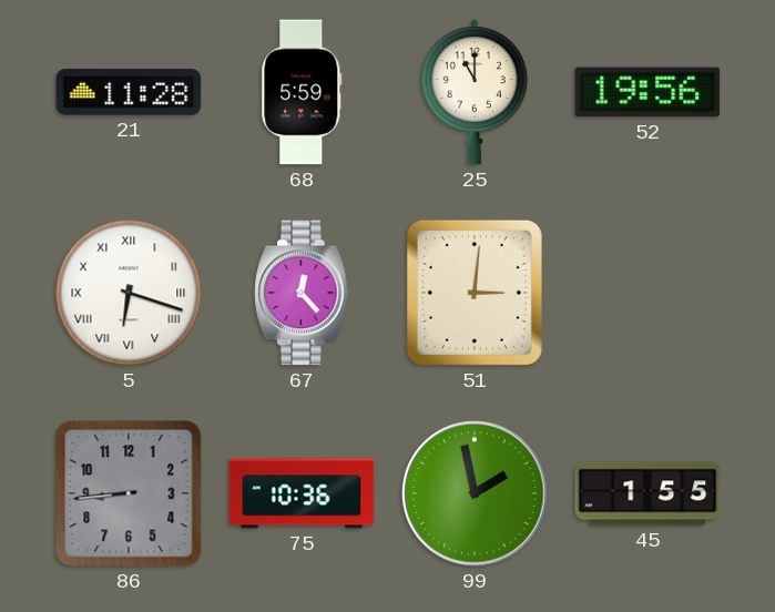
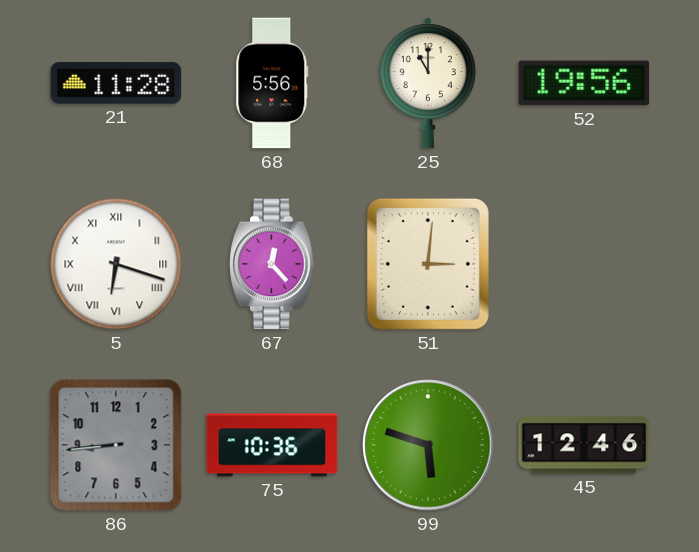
68: 5:59 -> 5:56 (272, 83)
99: 1:58 -> 5:48 (428, 445)
45: 1:55 -> 12:46 (584, 445)
